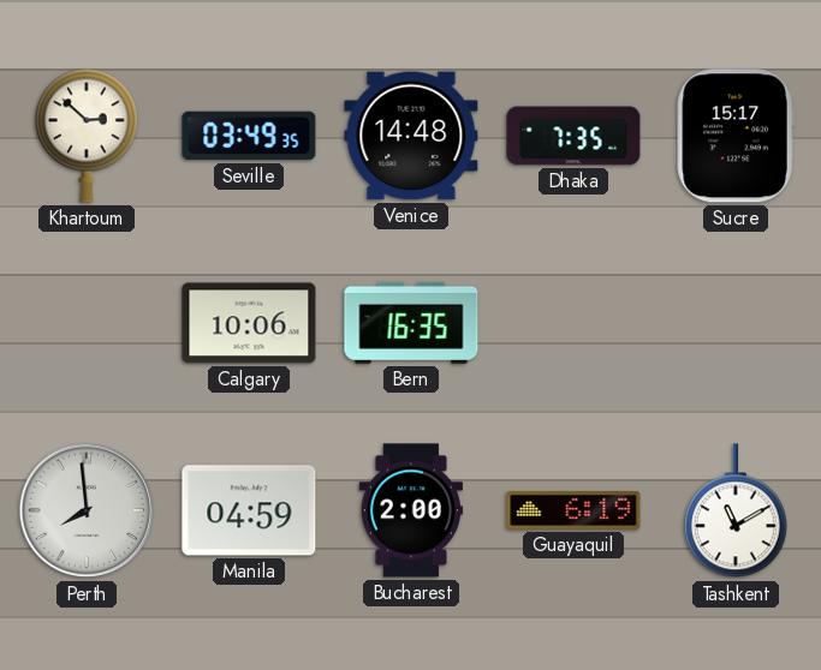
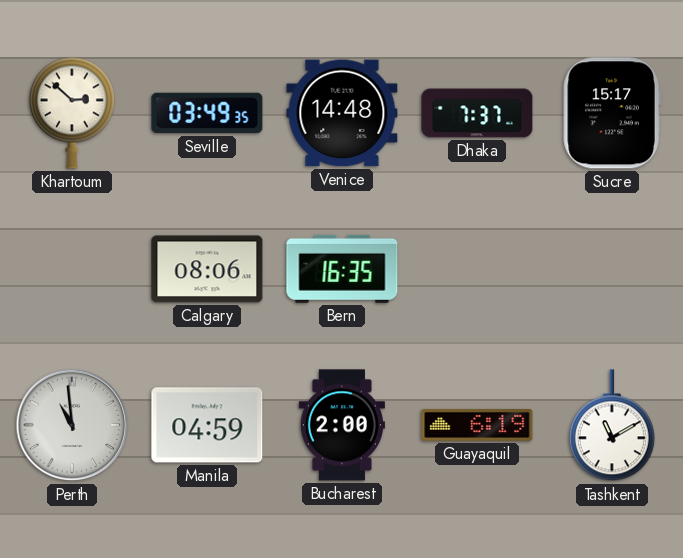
Dhaka: 7:35 -> 7:37 (477, 113)
Calgary: 10:06 -> 08:06 (207, 269)
Perth: 7:59 -> 10:59 (72, 425)
